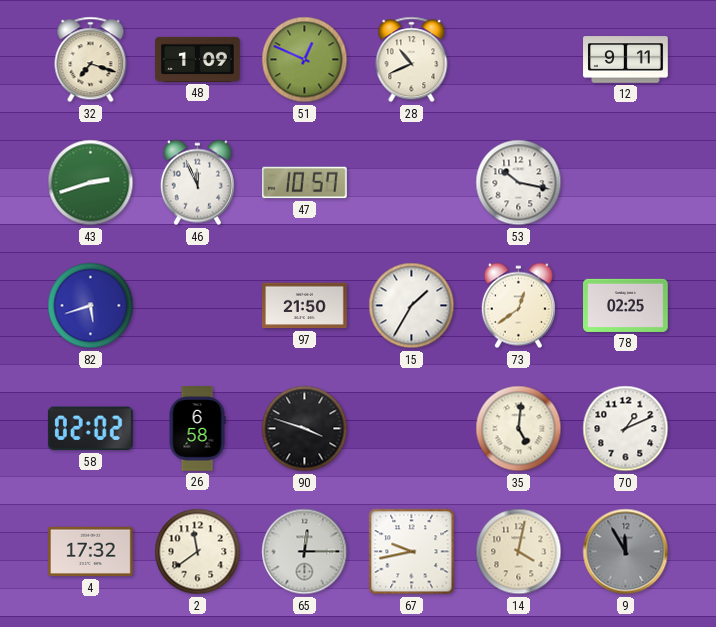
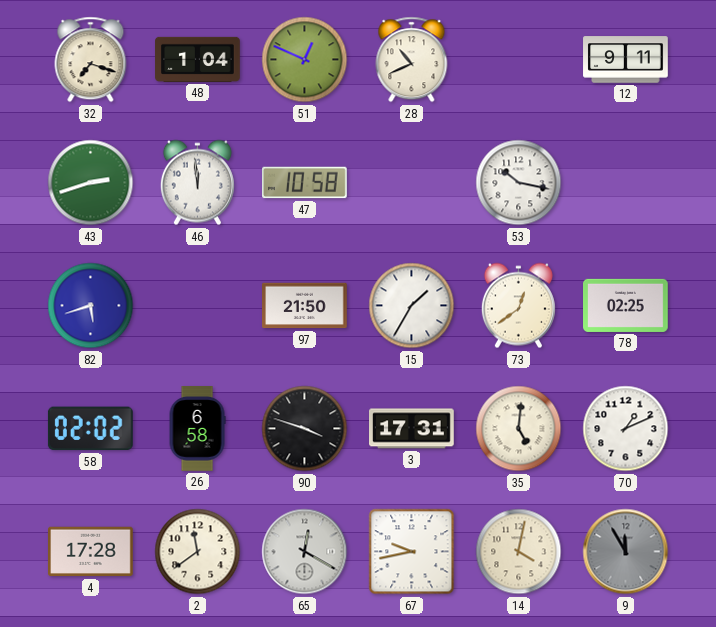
48: 1:09 -> 1:04 (198, 59)
46: 11:56 -> 11:59 (197, 183)
47: 10:57 -> 10:58 (305, 183)
3: none -> 17:31 (412, 429)
4: 17:32 -> 17:28 (91, 552)
65: 12:15 -> 12:20 (305, 552)
